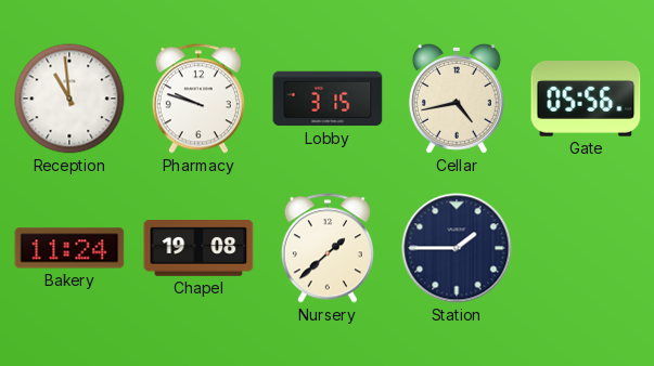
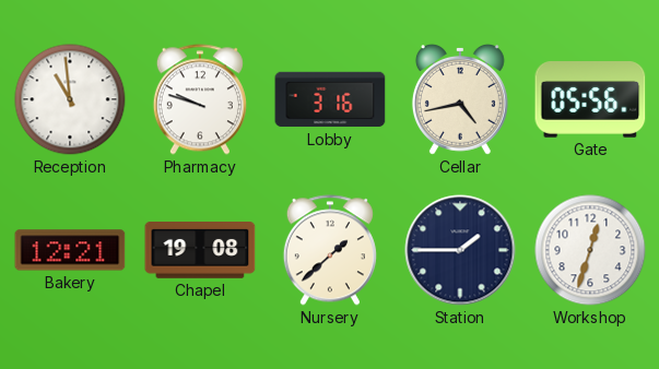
Lobby: 3:15 -> 3:16 (330, 99)
Bakery: 11:24 -> 12:21 (70, 250)
Workshop: none -> 12:33 (590, 250)
